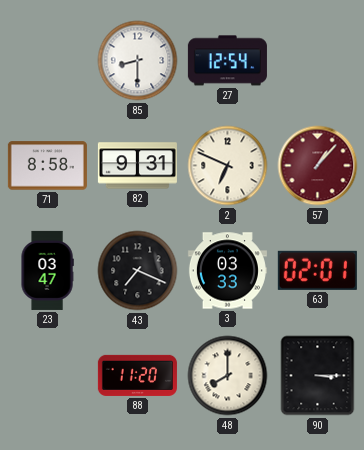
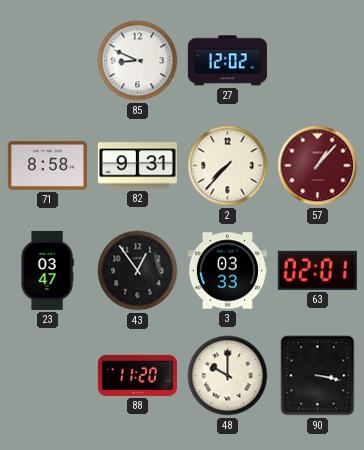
85: 8:30 -> 8:49 (138, 61)
27: 12:54 -> 12:02 (227, 61)
2: 6:49 -> 7:37 (228, 166)
43: 7:19 -> 12:54 (138, 271)
48: 8:00 -> 10:00 (228, 376)
90: 3:15 -> 3:17 (318, 376)
